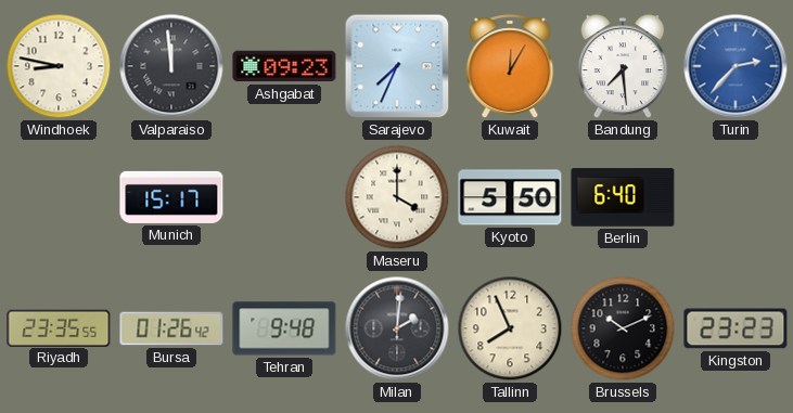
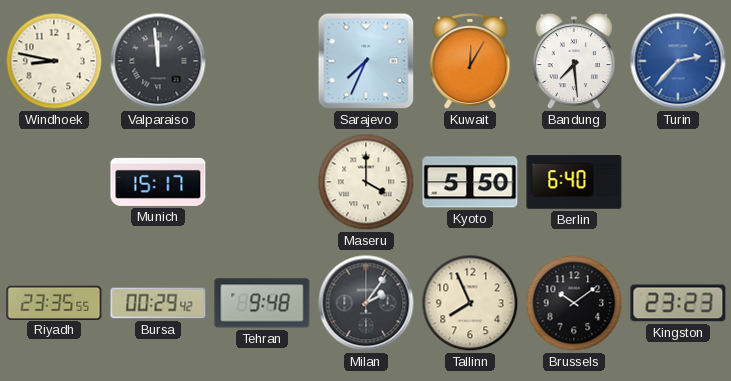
Ashgabat: 09:23 -> none (284, 66)
Bursa: 01:26 -> 00:29 (158, 303)
Milan: 2:01 -> 2:06 (366, 303)
Brussels: 10:11 -> 10:09 (574, 303)
